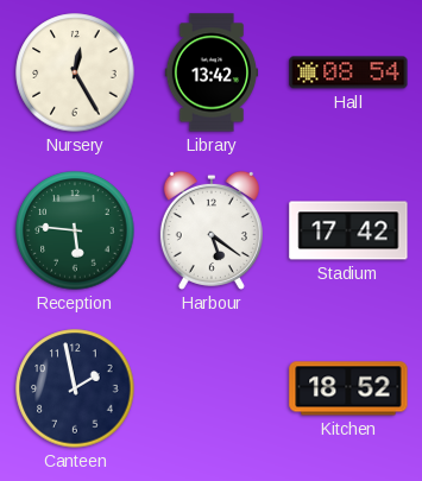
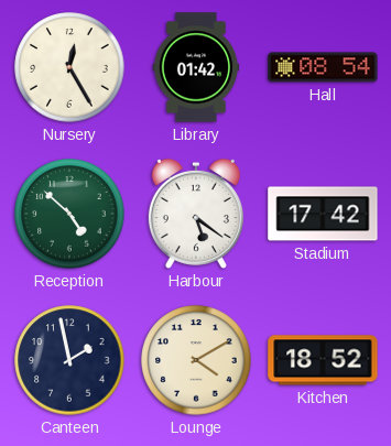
Library: 13:42 -> 01:42 (196, 67)
Reception: 5:46 -> 4:52 (69, 214)
Lounge: none -> 4:10 (196, 360)
